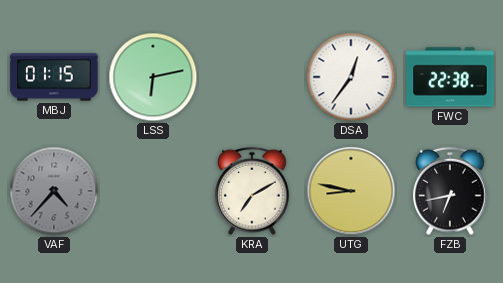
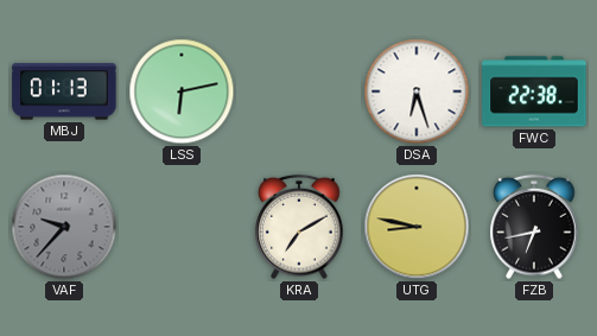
MBJ: 01:15 -> 01:13 (64, 91)
DSA: 12:36 -> 6:27 (417, 91)
VAF: 4:37 -> 9:37 (64, 227)
